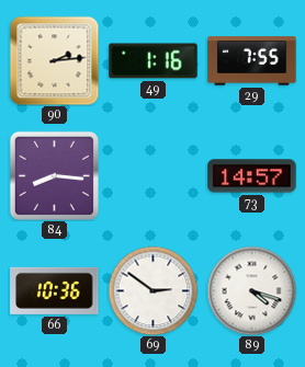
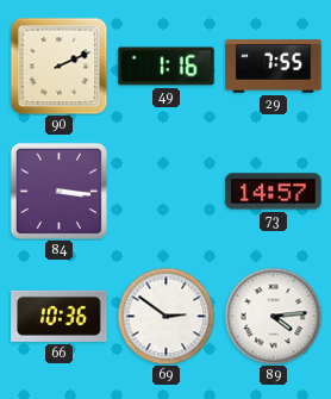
90: 2:14 -> 2:11 (58, 66)
84: 8:16 -> 3:16 (58, 191)
89: 4:18 -> 4:14 (273, 316)
